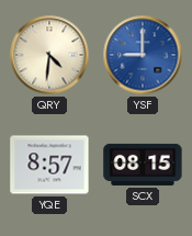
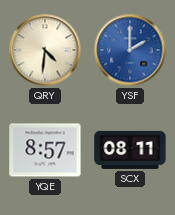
YSF: 9:00 -> 2:00 (130, 50)
SCX: 08:15 -> 08:11 (130, 150)
